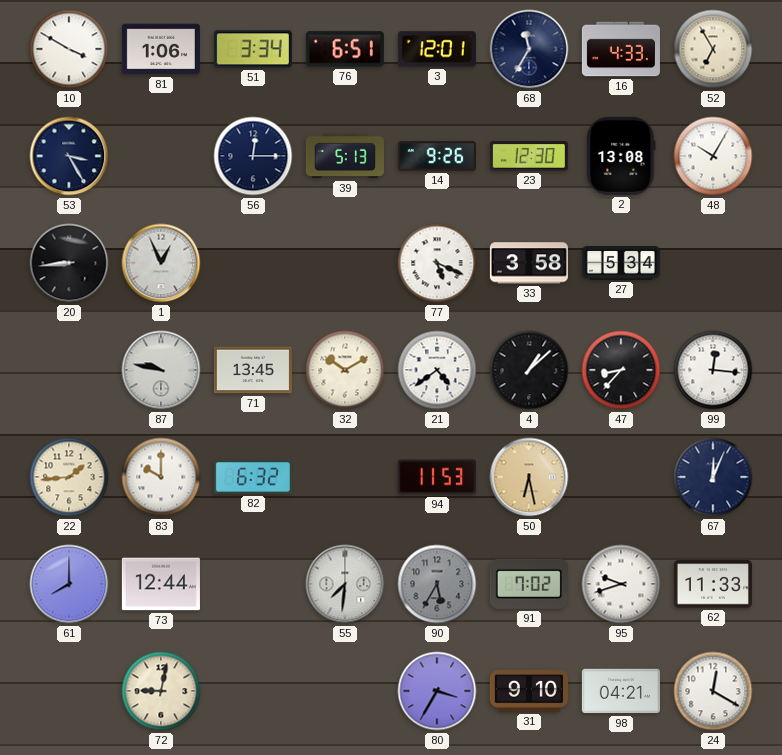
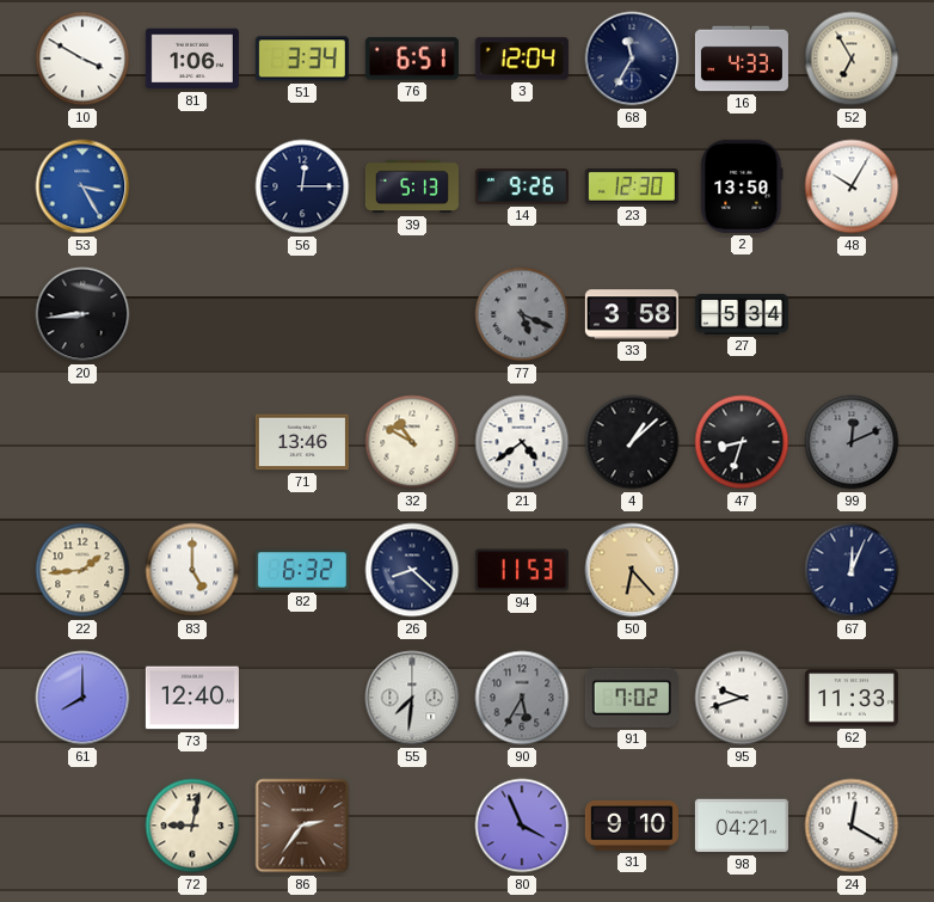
3: 12:01 -> 12:04 (522, 59)
53 dial: navy -> blue (82, 186)
2: 13:08 -> 13:50 (742, 186)
1: 12:56 -> none (161, 263)
77 dial: white -> grey (522, 314)
87: 9:47 -> none (161, 370)
71: 13:45 -> 13:46 (302, 442)
32: 10:10 -> 10:50 (412, 442)
47: 8:37 -> 8:33 (742, 442)
99: 12:16 -> 12:11 (852, 442)
99 dial: white -> grey (852, 442)
83: 10:00 -> 5:00 (192, 570)
26: none -> 8:22 (412, 570)
50: 6:28 -> 6:23 (632, 570)
73: 12:44 -> 12:40 (192, 698)
86: none -> 2:36 (302, 826)
80: 3:35 -> 3:56 (522, 826)
